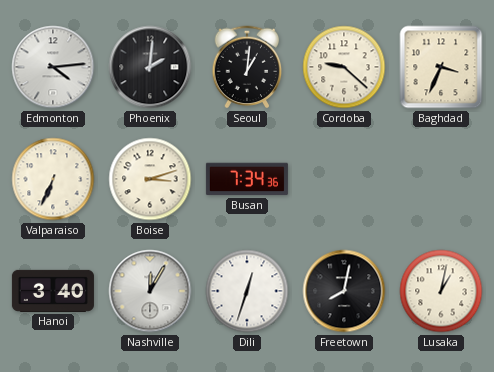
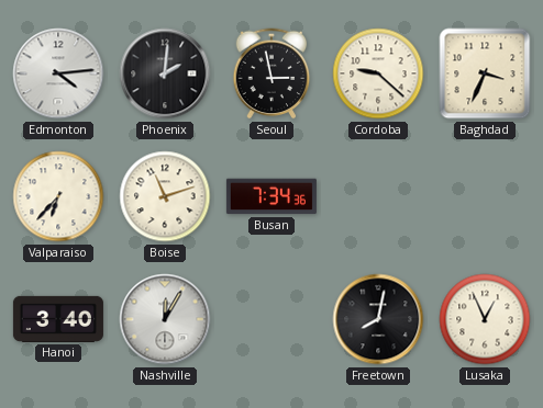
Seoul: 1:01 -> 2:58 (271, 73)
Valparaiso: 6:34 -> 6:37 (58, 196)
Boise: 3:12 -> 11:12 (165, 196)
Dili: 12:33 -> none (247, 291)
Lusaka: 1:02 -> 12:56 (485, 319)
